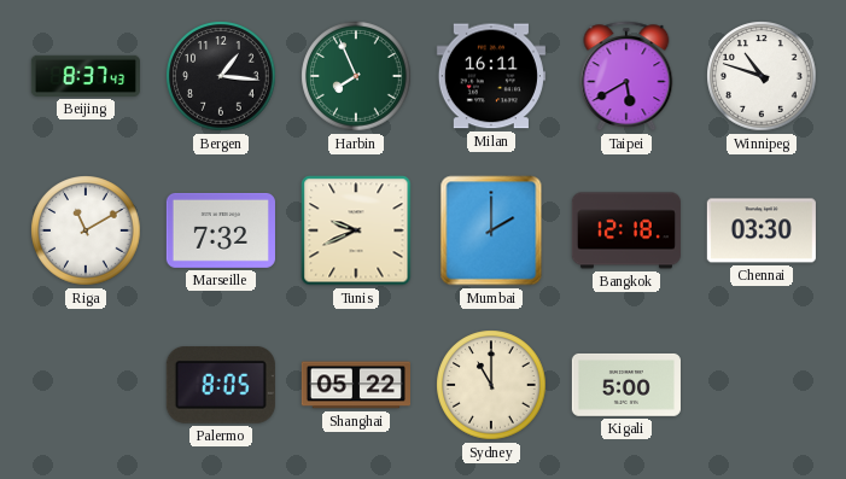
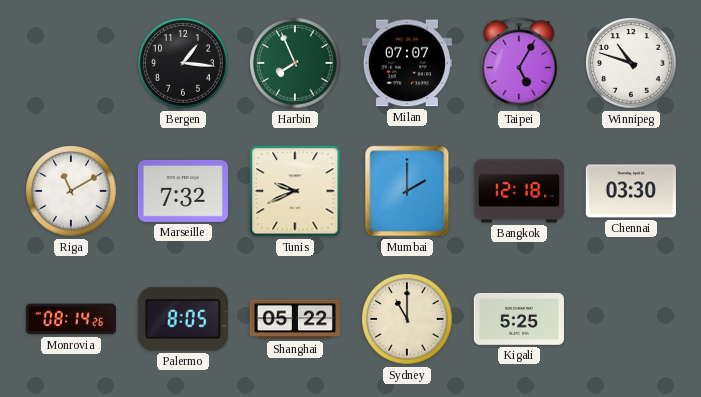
Beijing: 8:37 -> none (86, 76)
Milan: 16:11 -> 07:07 (407, 63)
Taipei: 5:40 -> 5:05 (519, 63)
Monrovia: none -> 08:14 (71, 319)
Kigali: 5:00 -> 5:25 (519, 319)
